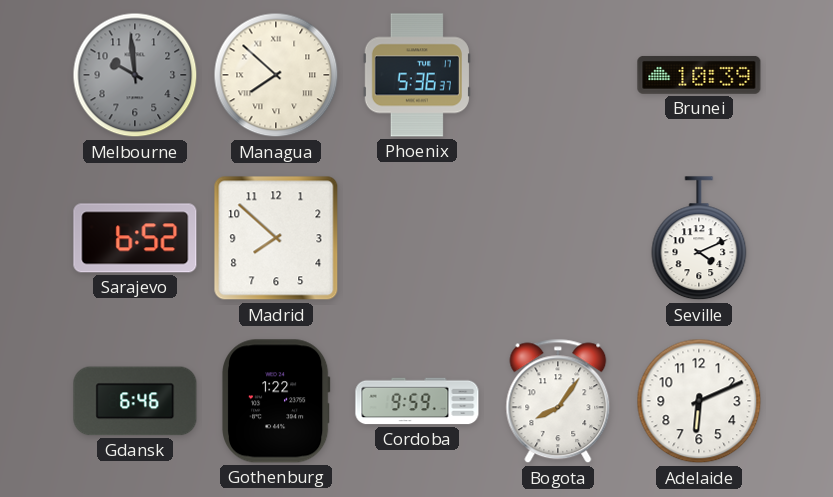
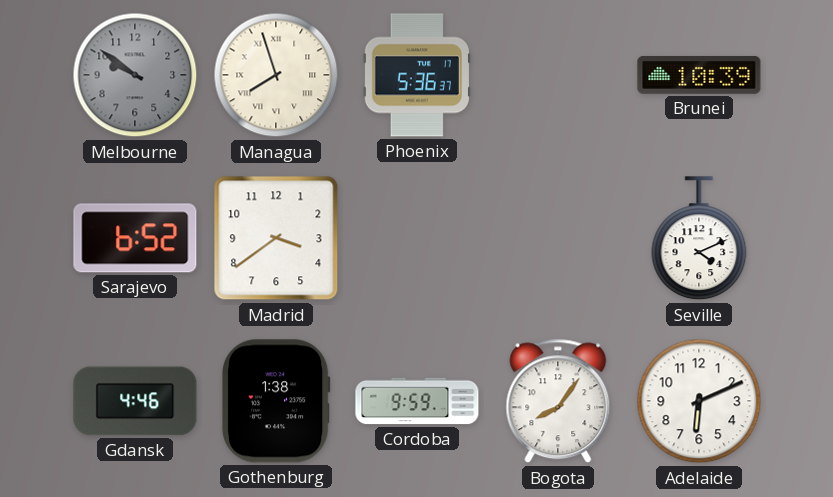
Melbourne: 9:59 -> 9:51 (135, 75)
Managua: 7:52 -> 7:57 (276, 75)
Madrid: 7:52 -> 3:39 (276, 238)
Gdansk: 6:46 -> 4:46 (135, 401)
Gothenburg: 1:22 -> 1:38 (276, 401)
